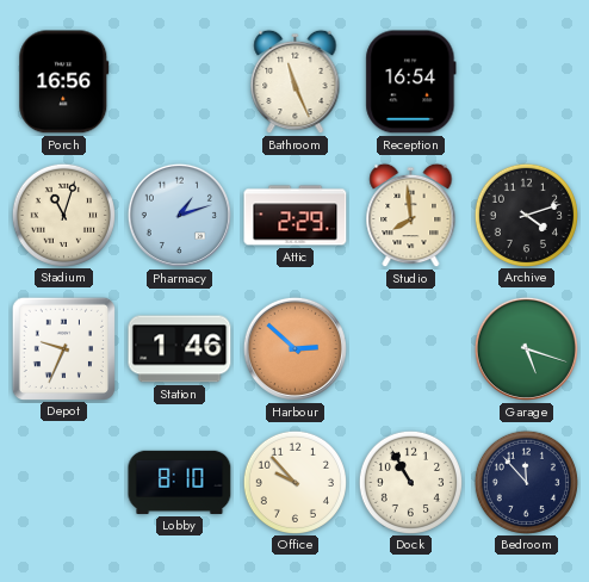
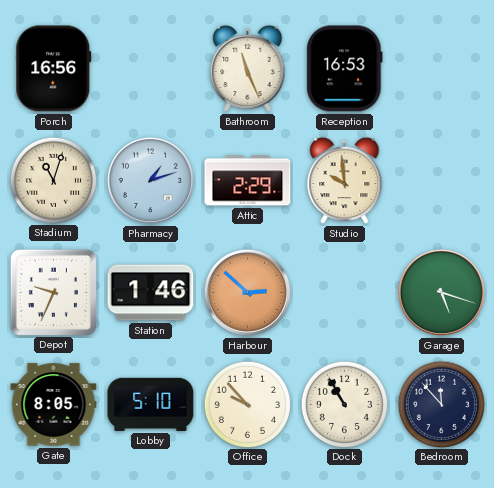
Reception: 16:54 -> 16:53 (345, 69)
Studio: 7:59 -> 9:59 (345, 181)
Archive: 4:12 -> none (526, 215)
Gate: none -> 8:05 (54, 405)
Lobby: 8:10 -> 5:10 (151, 404)
